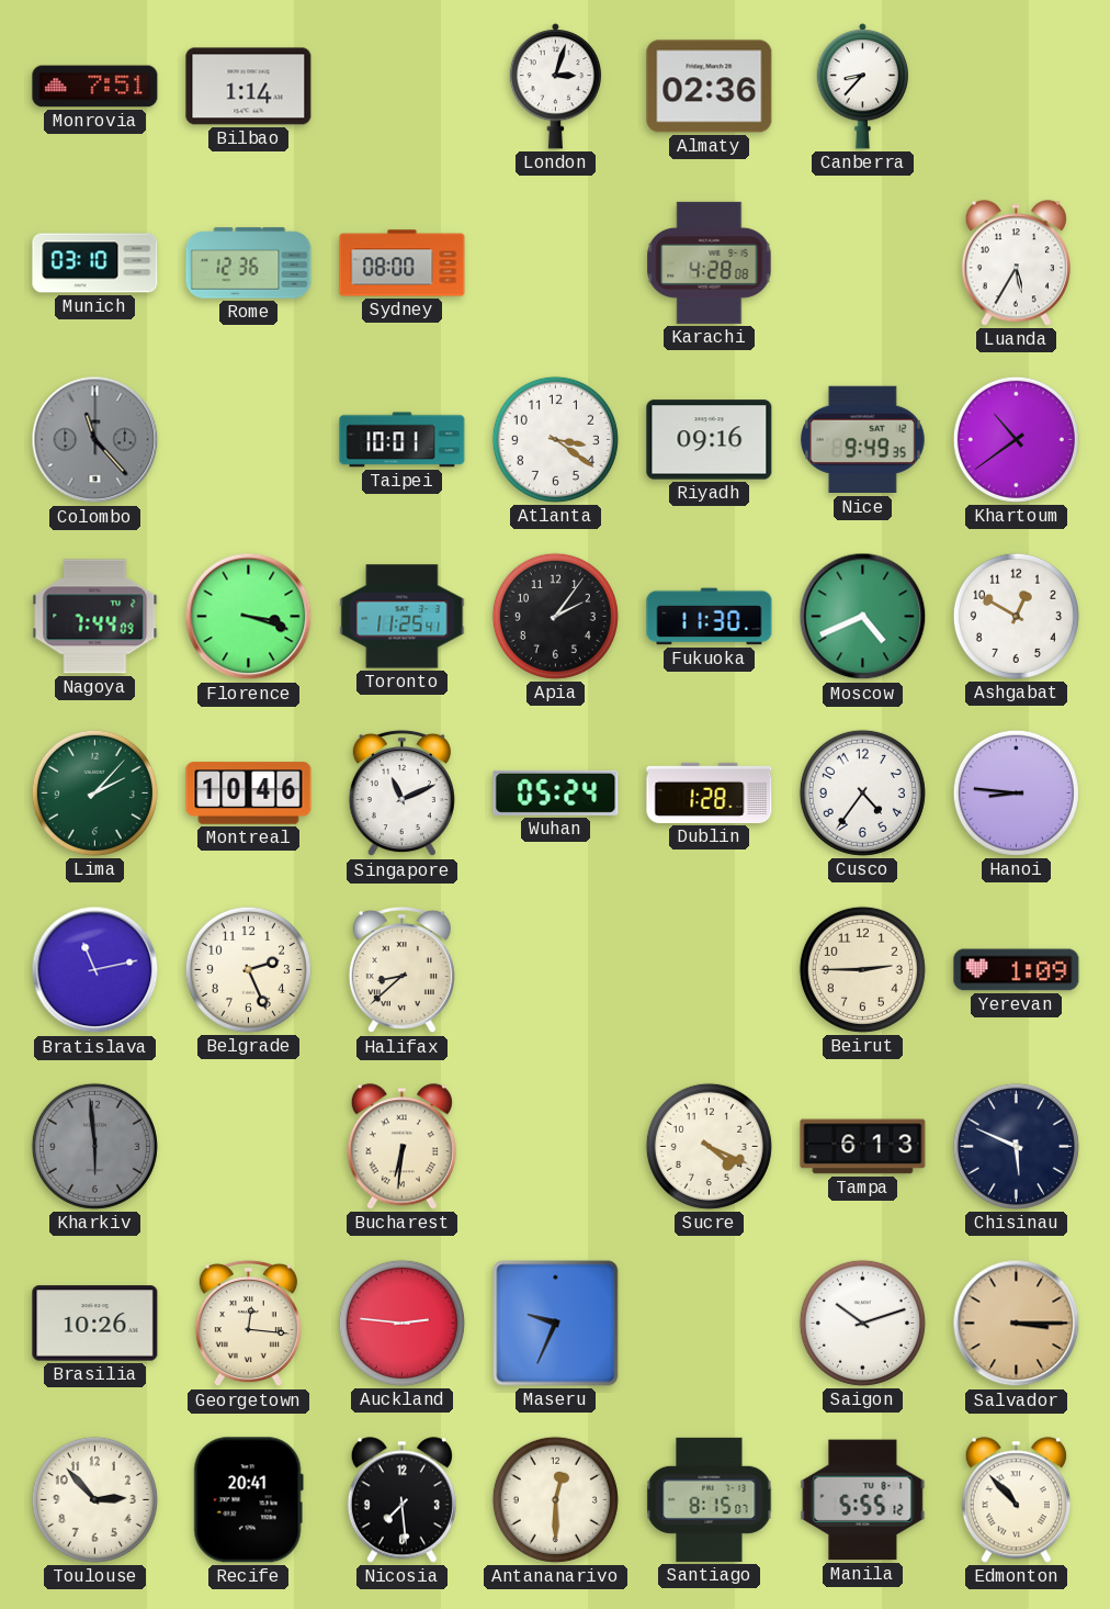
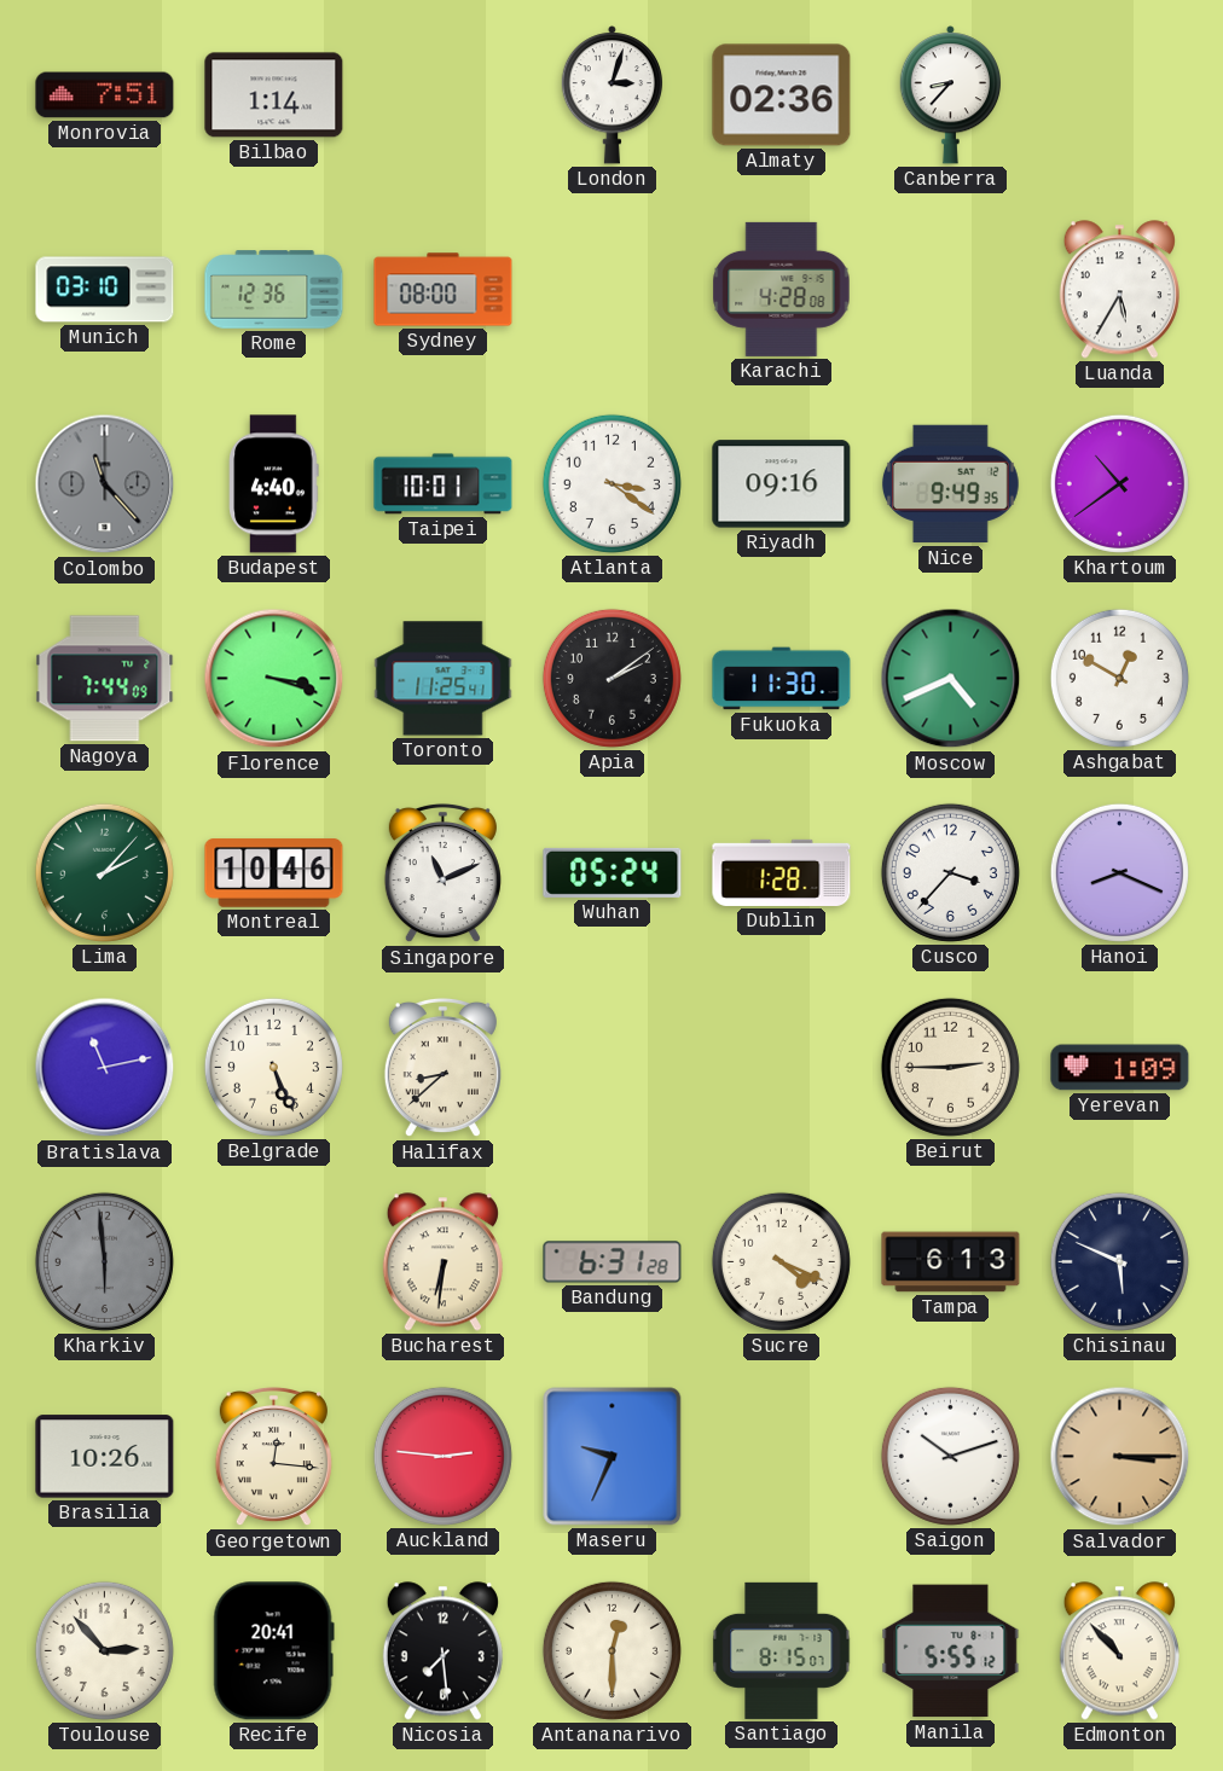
Budapest: none -> 4:40 (274, 484)
Apia: 2:06 -> 2:09 (611, 678)
Cusco: 4:36 -> 3:37 (950, 872)
Hanoi: 8:46 -> 8:19 (1119, 872)
Belgrade: 2:26 -> 5:26 (273, 1067)
Bandung: none -> 6:31 (613, 1262)
